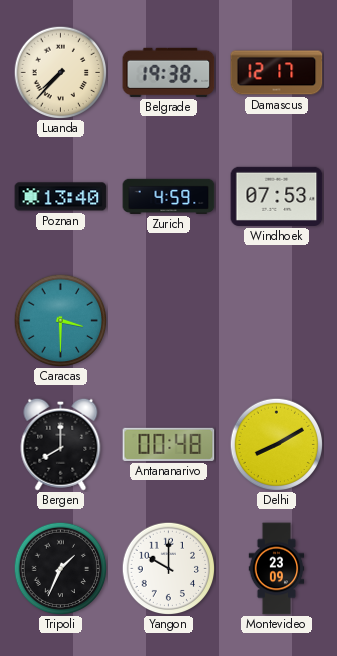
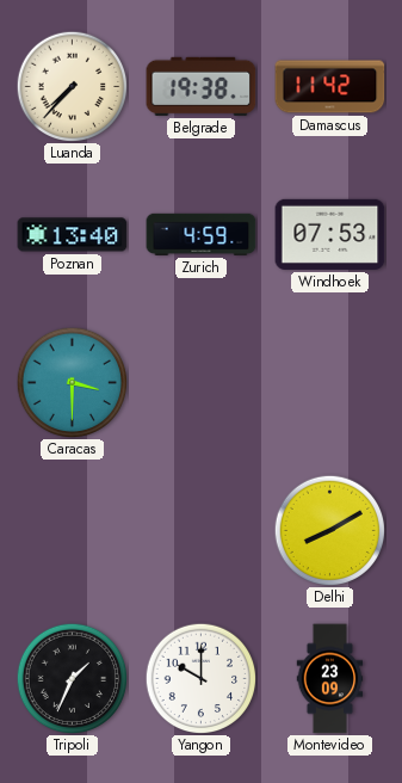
Damascus: 12:17 -> 11:42 (330, 87)
Bergen: 8:00 -> none (61, 444)
Antananarivo: 00:48 -> none (169, 444)
